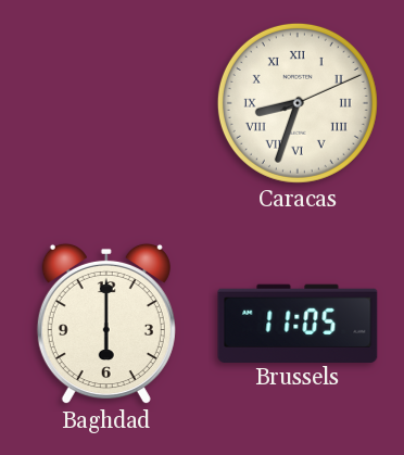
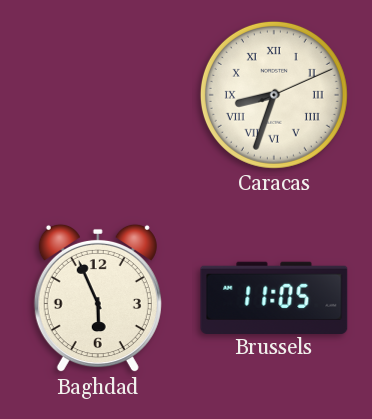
Baghdad: 6:00 -> 5:56 (98, 298)
